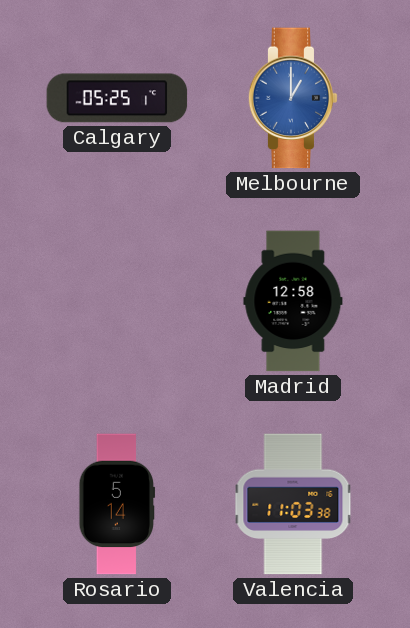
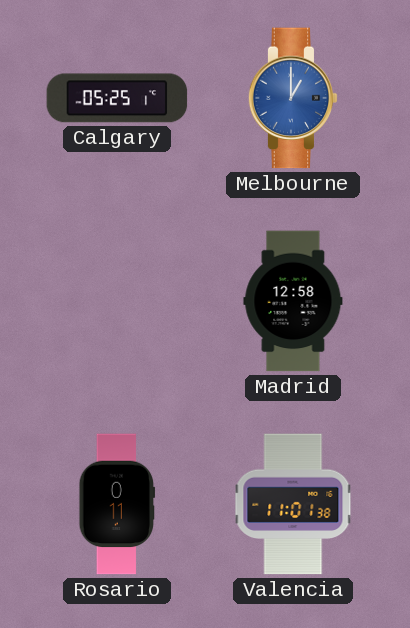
Rosario: 5:14 -> 0:11 (117, 504)
Valencia: 11:03 -> 11:01 (293, 504)
